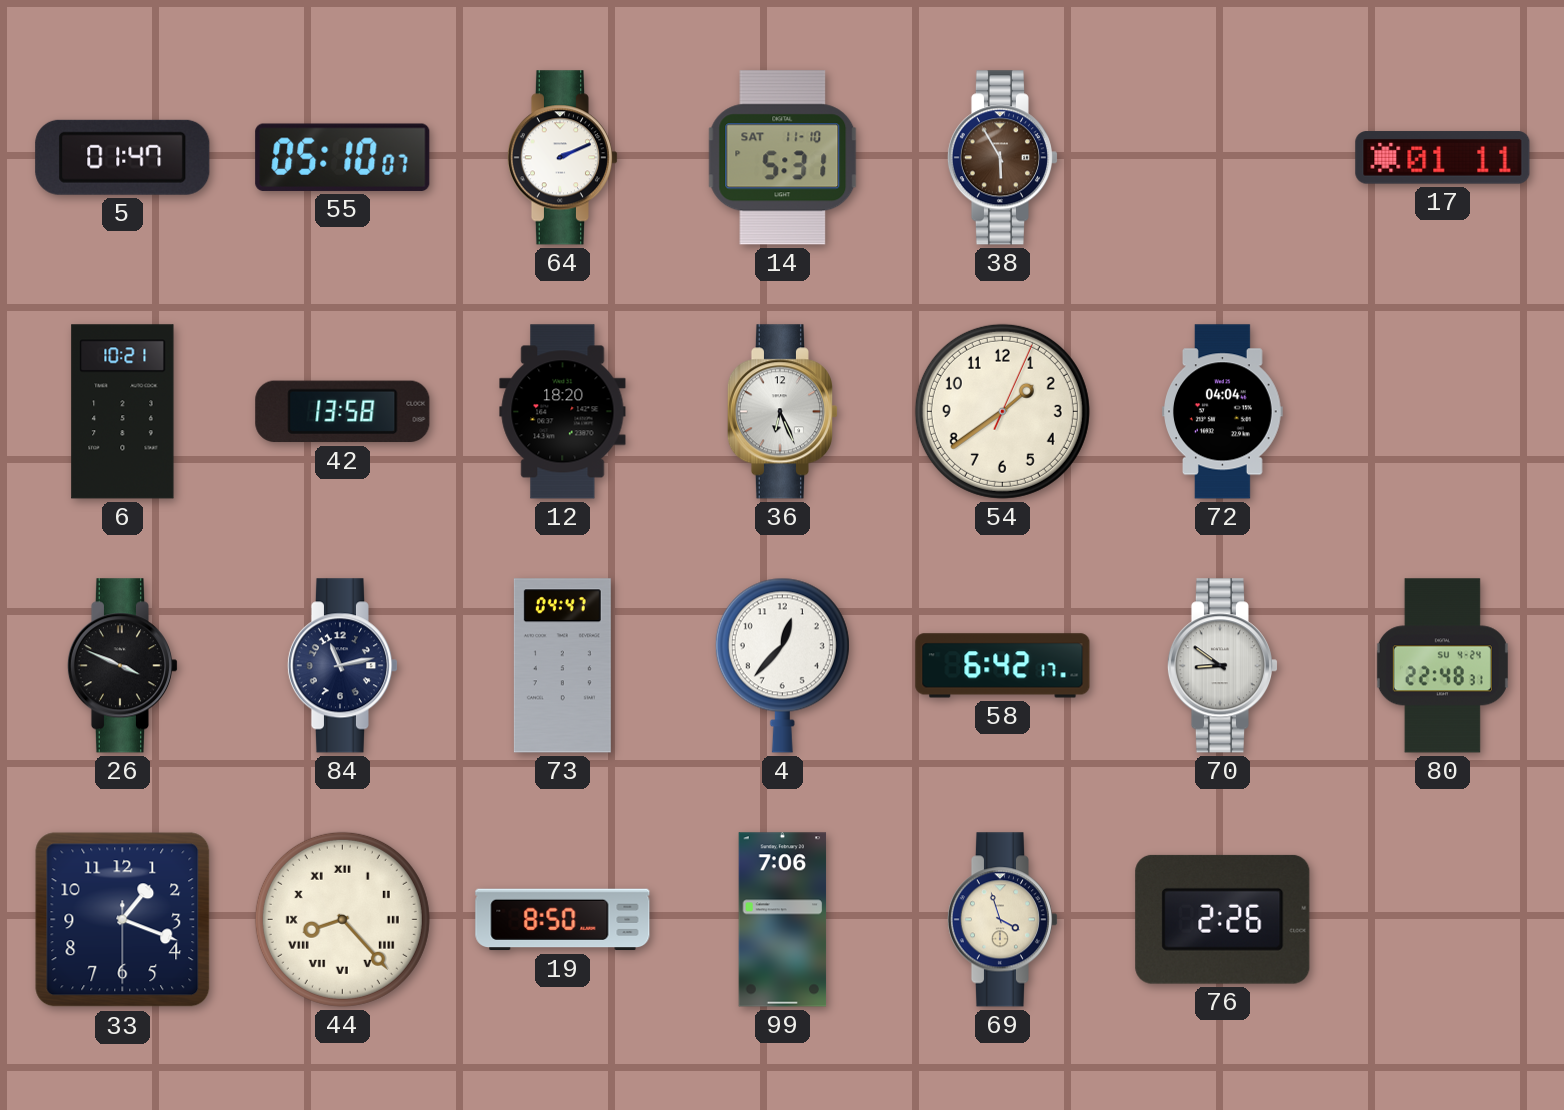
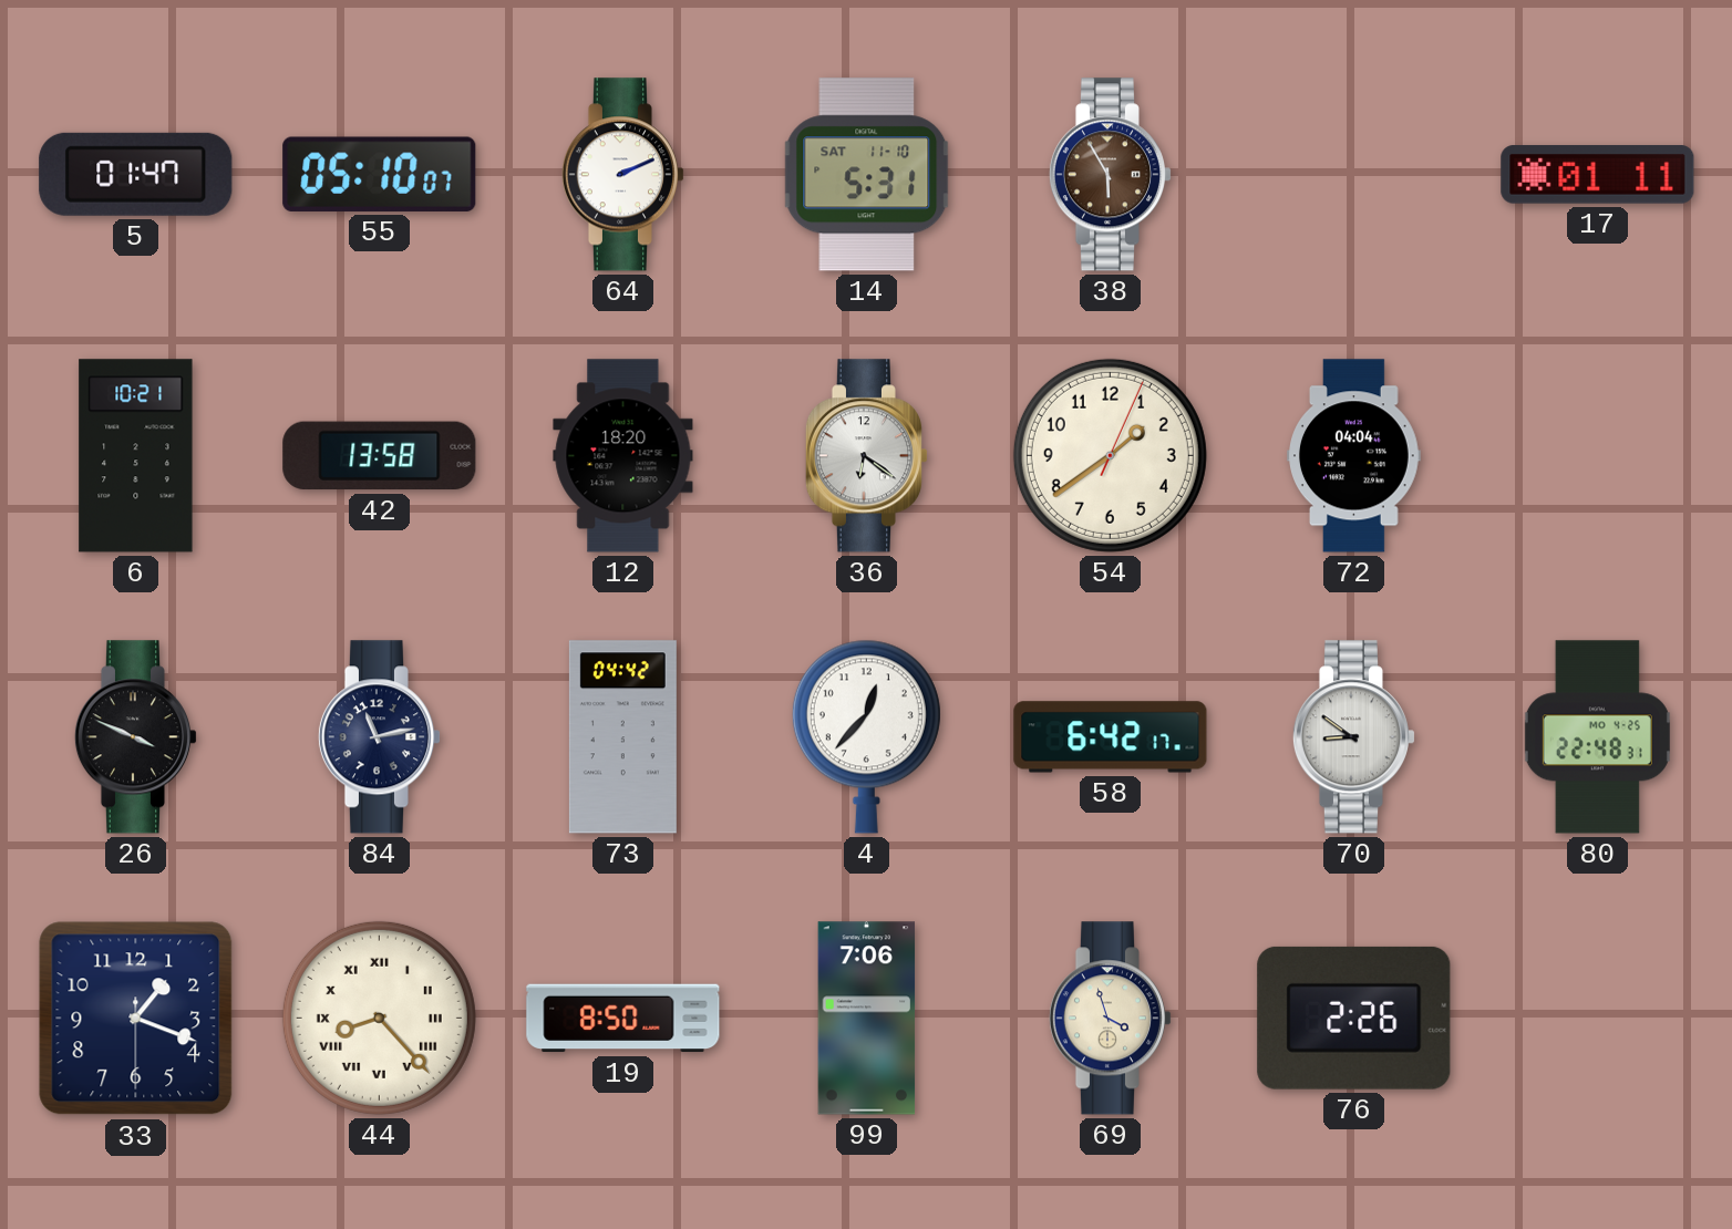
36: 6:26 -> 6:21 (866, 456)
73: 04:47 -> 04:42 (622, 737)
80 date: SU 4-24 -> MO 4-25 (1597, 737)
